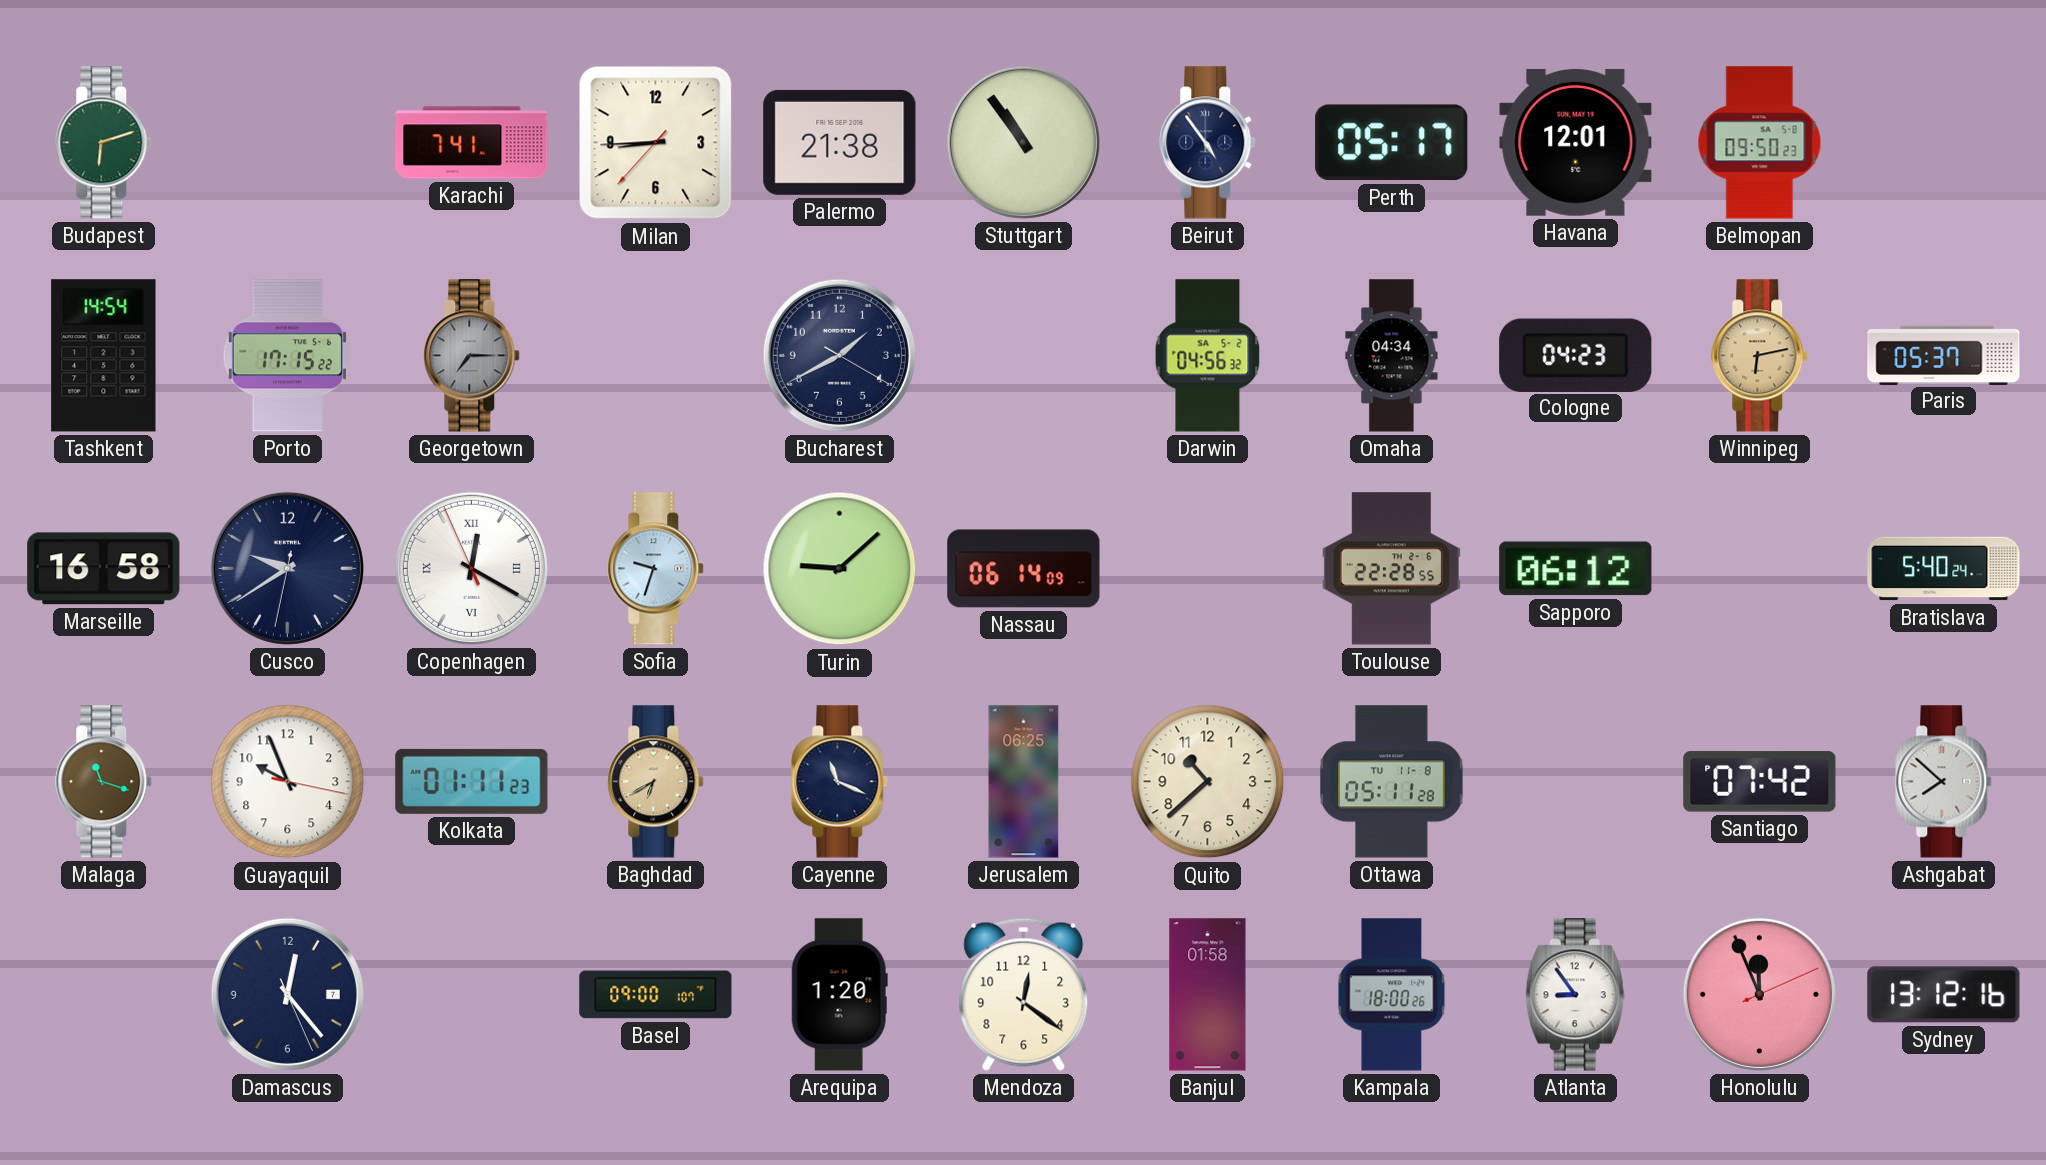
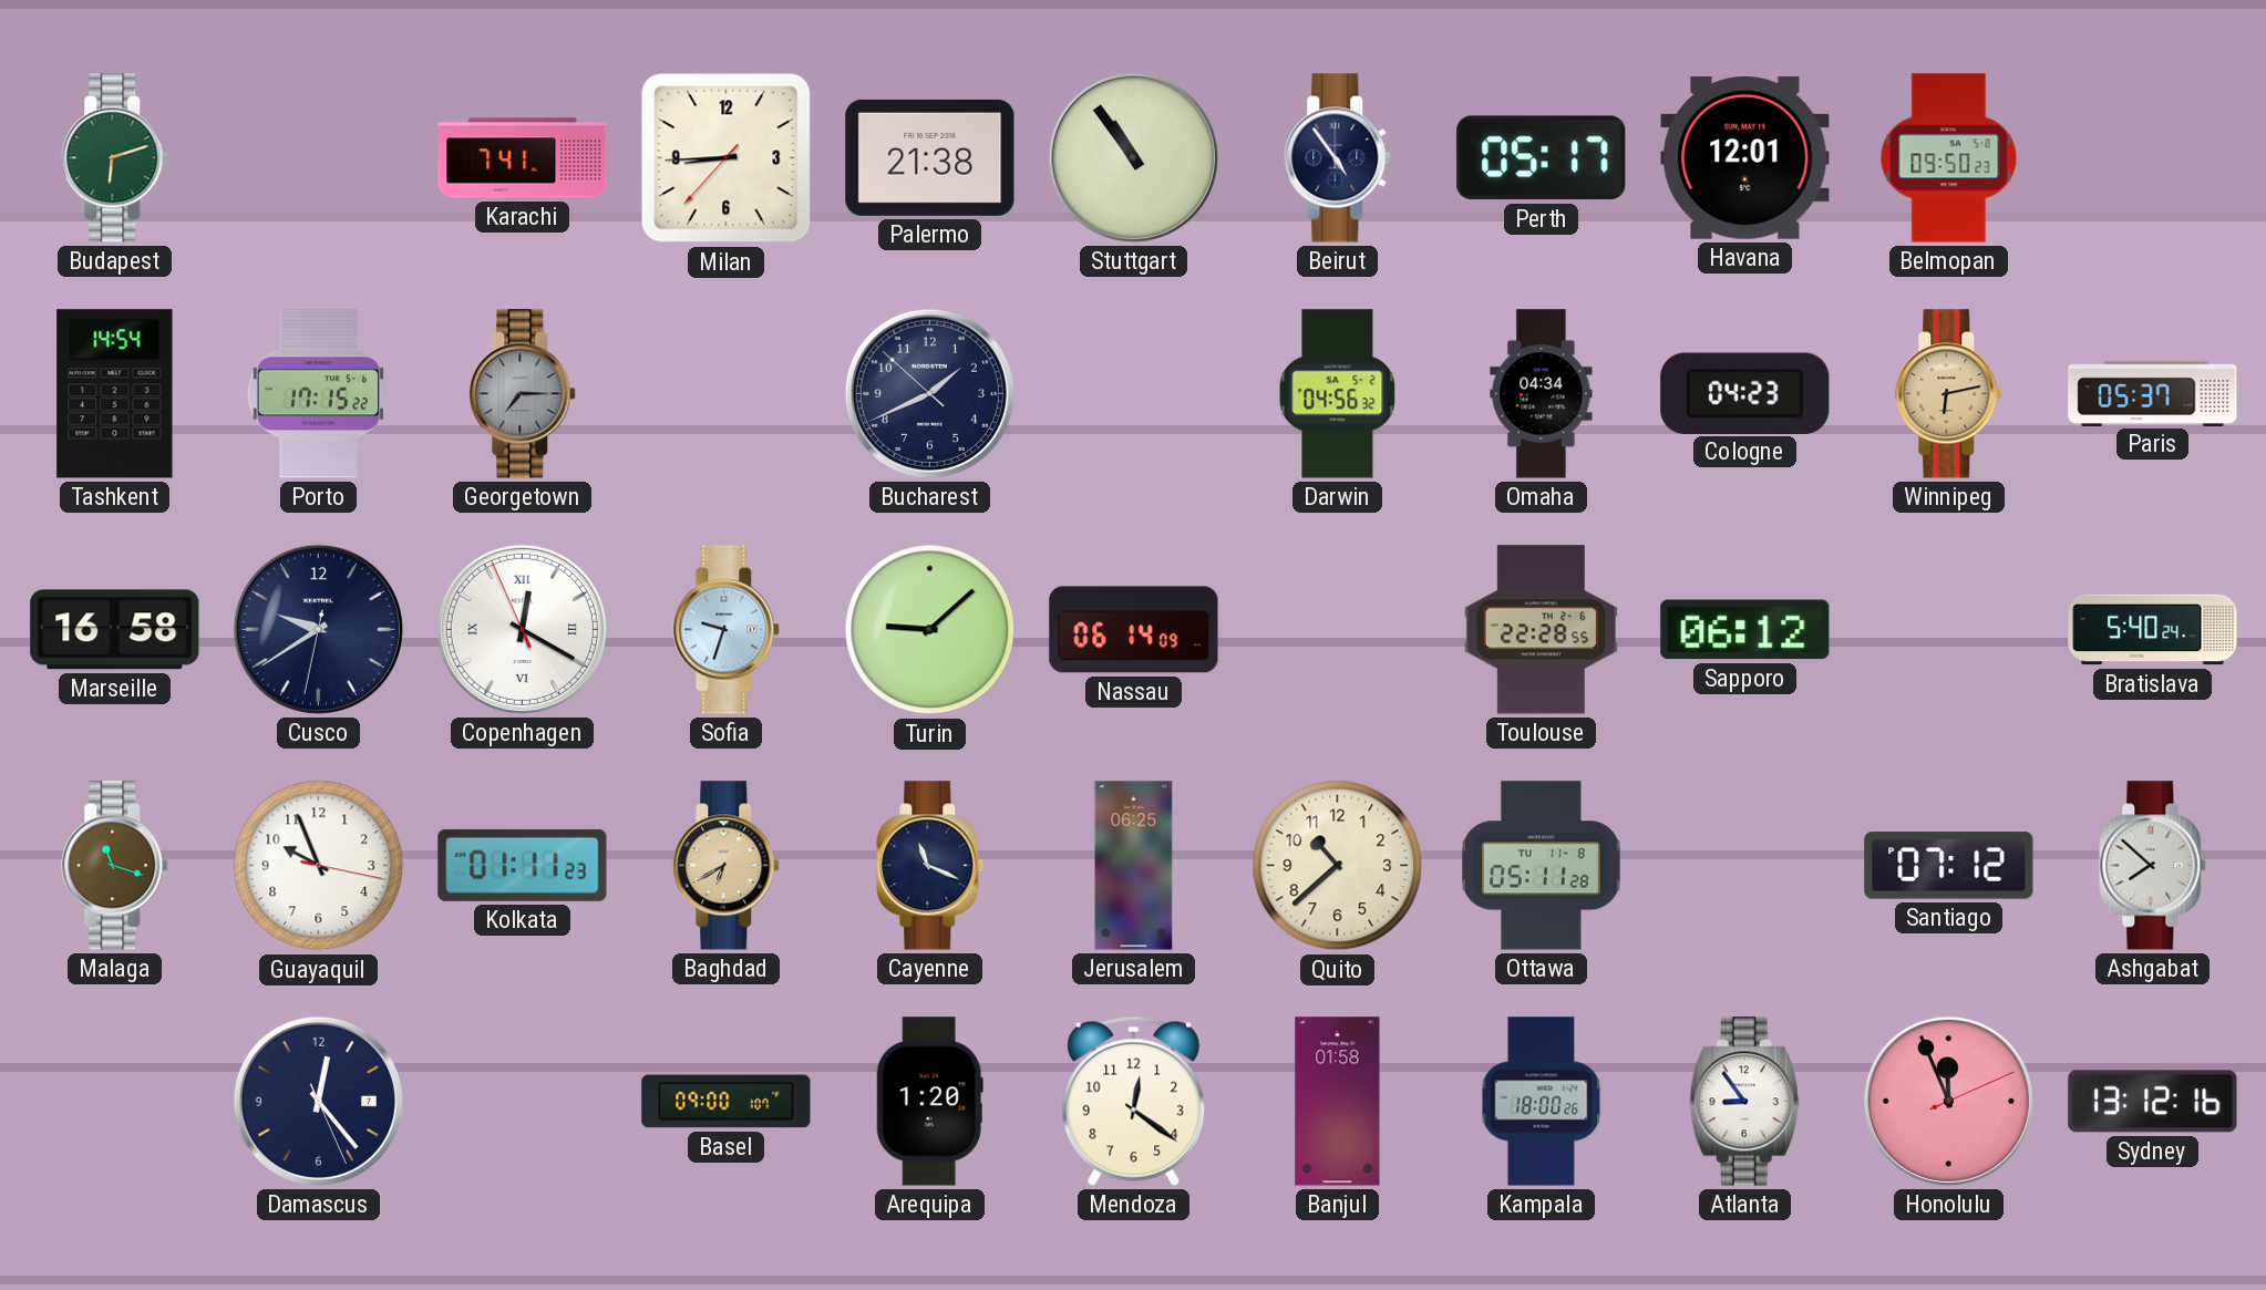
Bucharest: 1:40:20 -> 1:40:52 (929, 393)
Santiago: 07:42 -> 07:12 (1949, 866)
